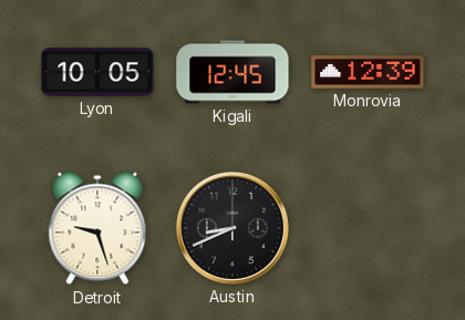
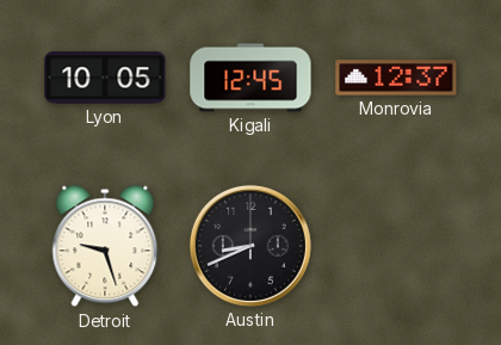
Monrovia: 12:39 -> 12:37 (396, 78)
